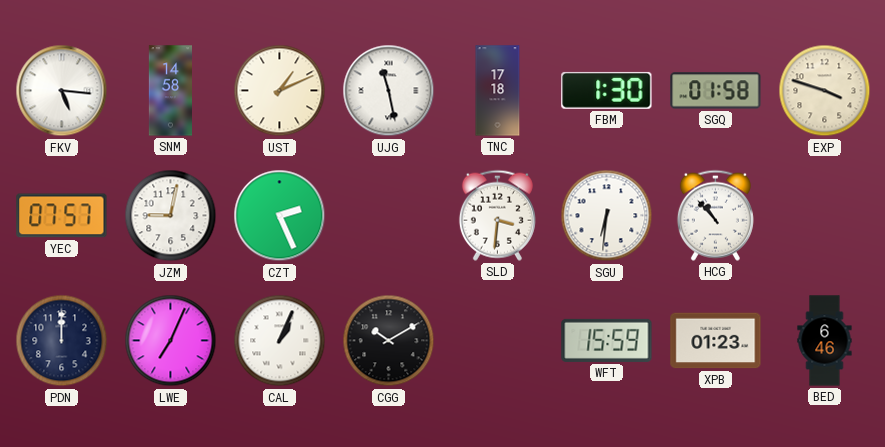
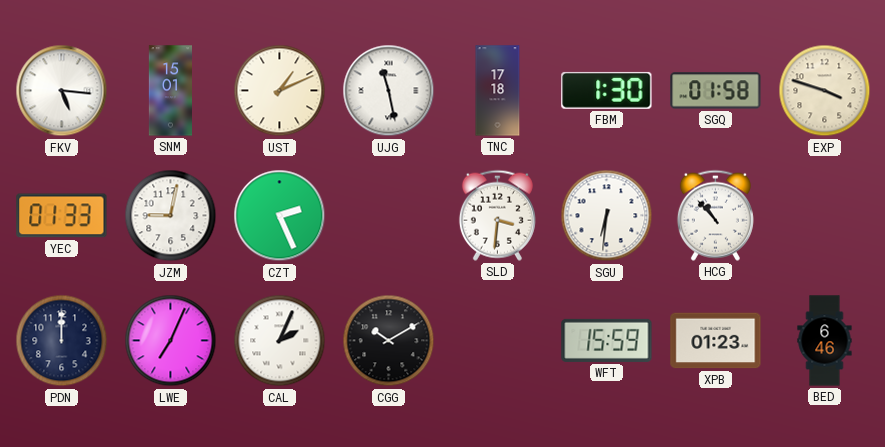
SNM: 14:58 -> 15:01 (170, 91)
YEC: 07:57 -> 01:33 (62, 216)
CAL: 1:04 -> 2:04 (280, 341)
